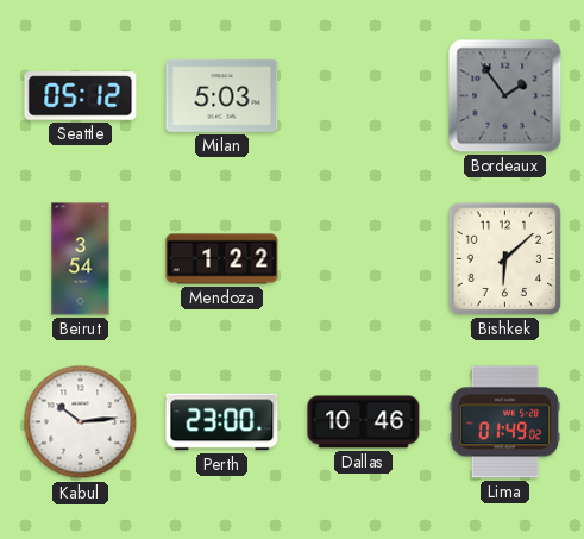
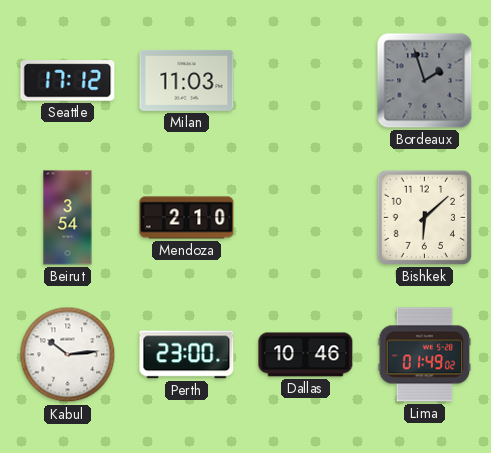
Seattle: 05:12 -> 17:12 (68, 81)
Milan: 5:03 -> 11:03 (187, 80)
Bordeaux: 1:54 -> 1:57 (425, 81)
Mendoza: 1:22 -> 2:10 (187, 218)
